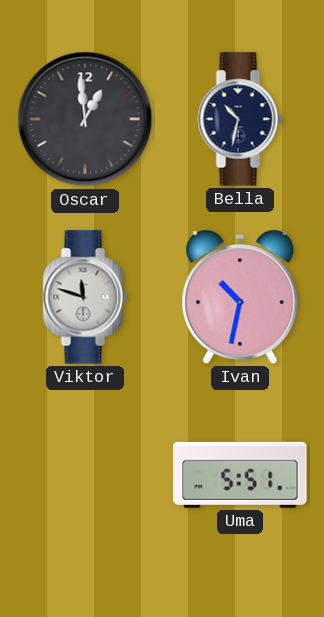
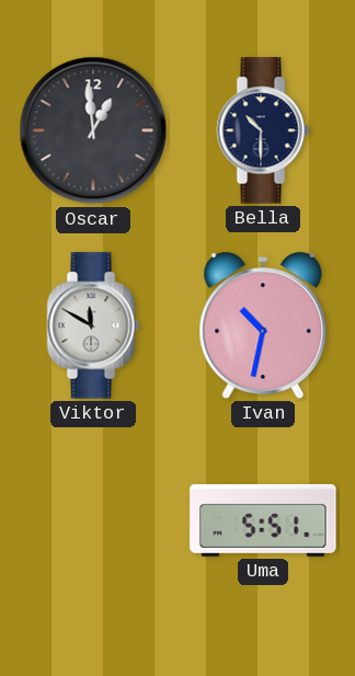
Bella: 10:32 -> 10:30 (263, 130)
Viktor: 11:48 -> 11:50 (93, 325)
